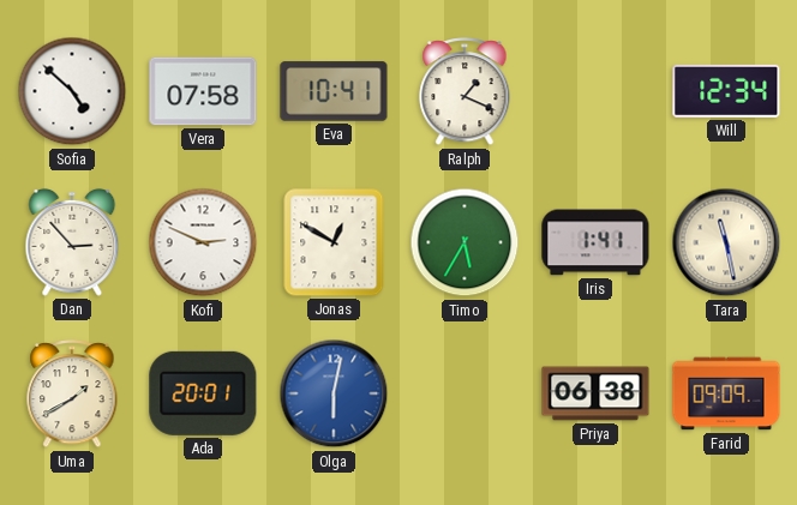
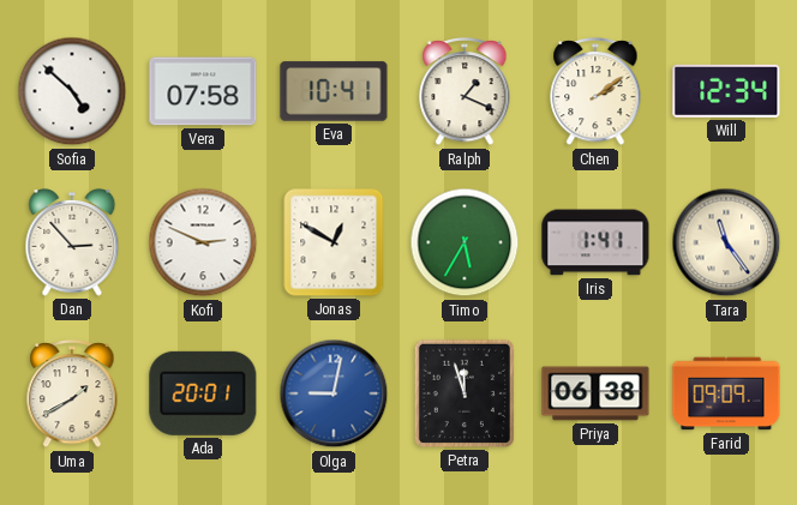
Chen: none -> 2:09 (595, 91)
Tara: 11:28 -> 11:24 (726, 242)
Olga: 6:02 -> 9:02 (334, 393)
Petra: none -> 11:57 (465, 393)
